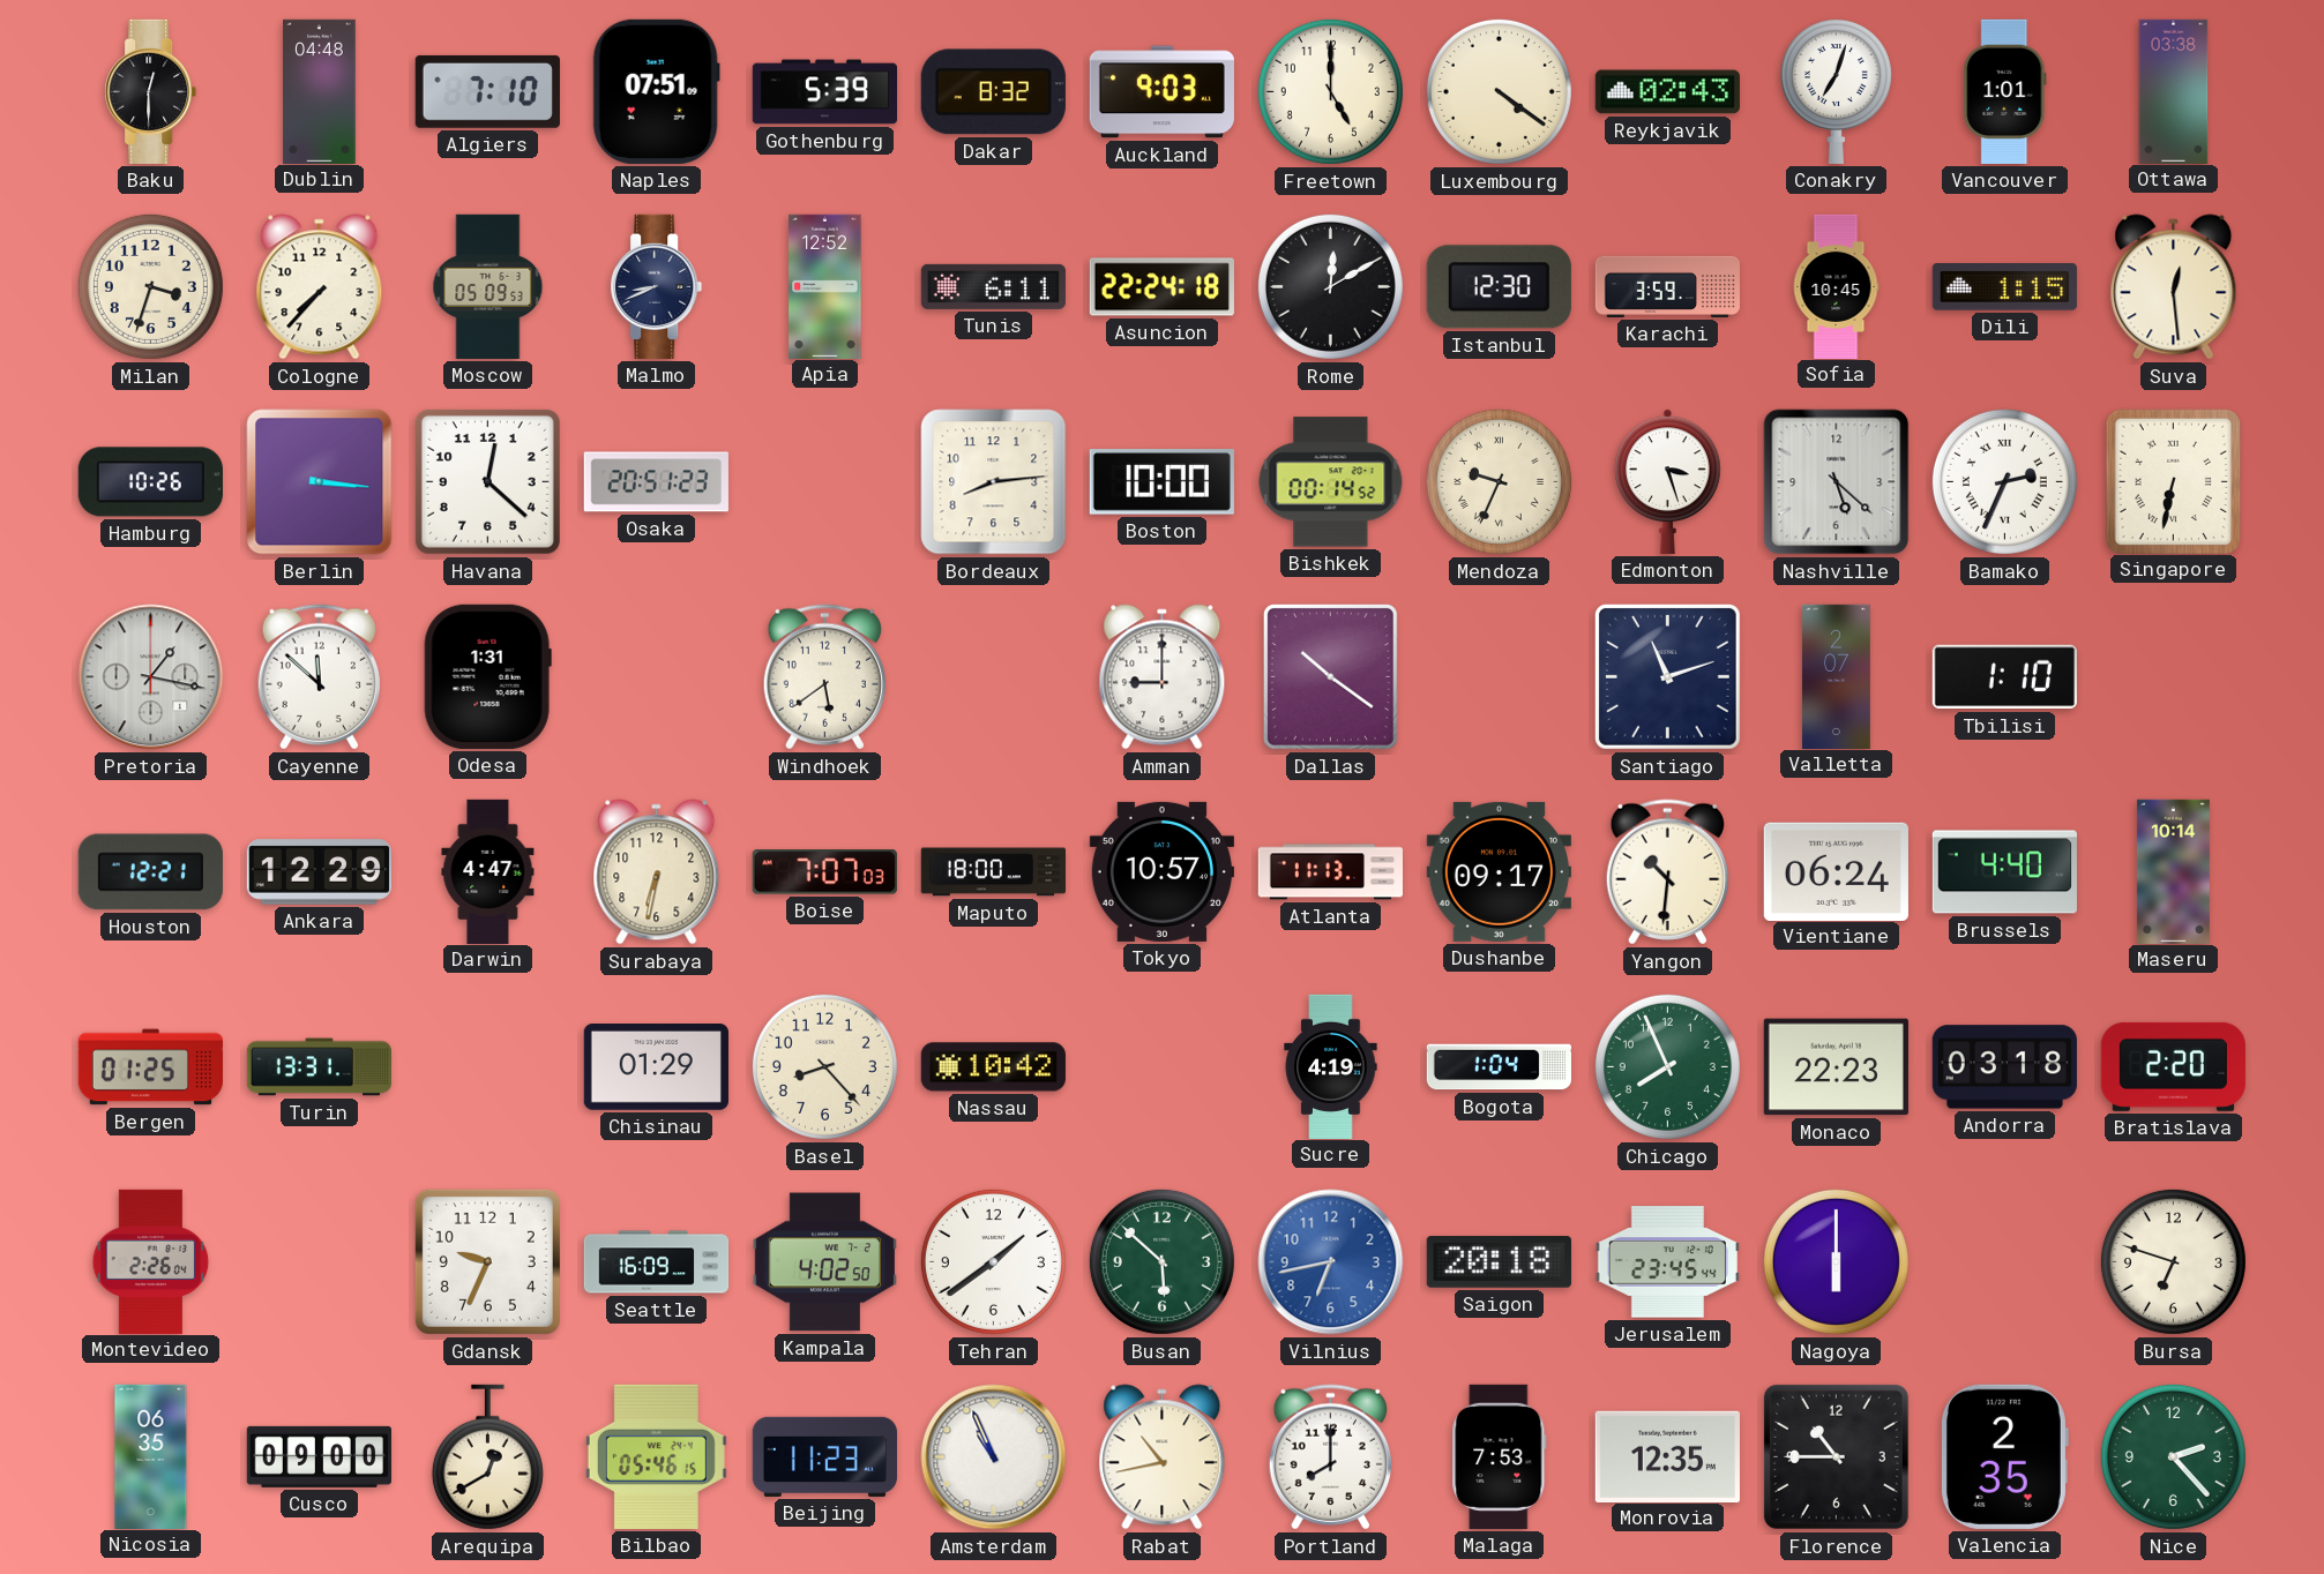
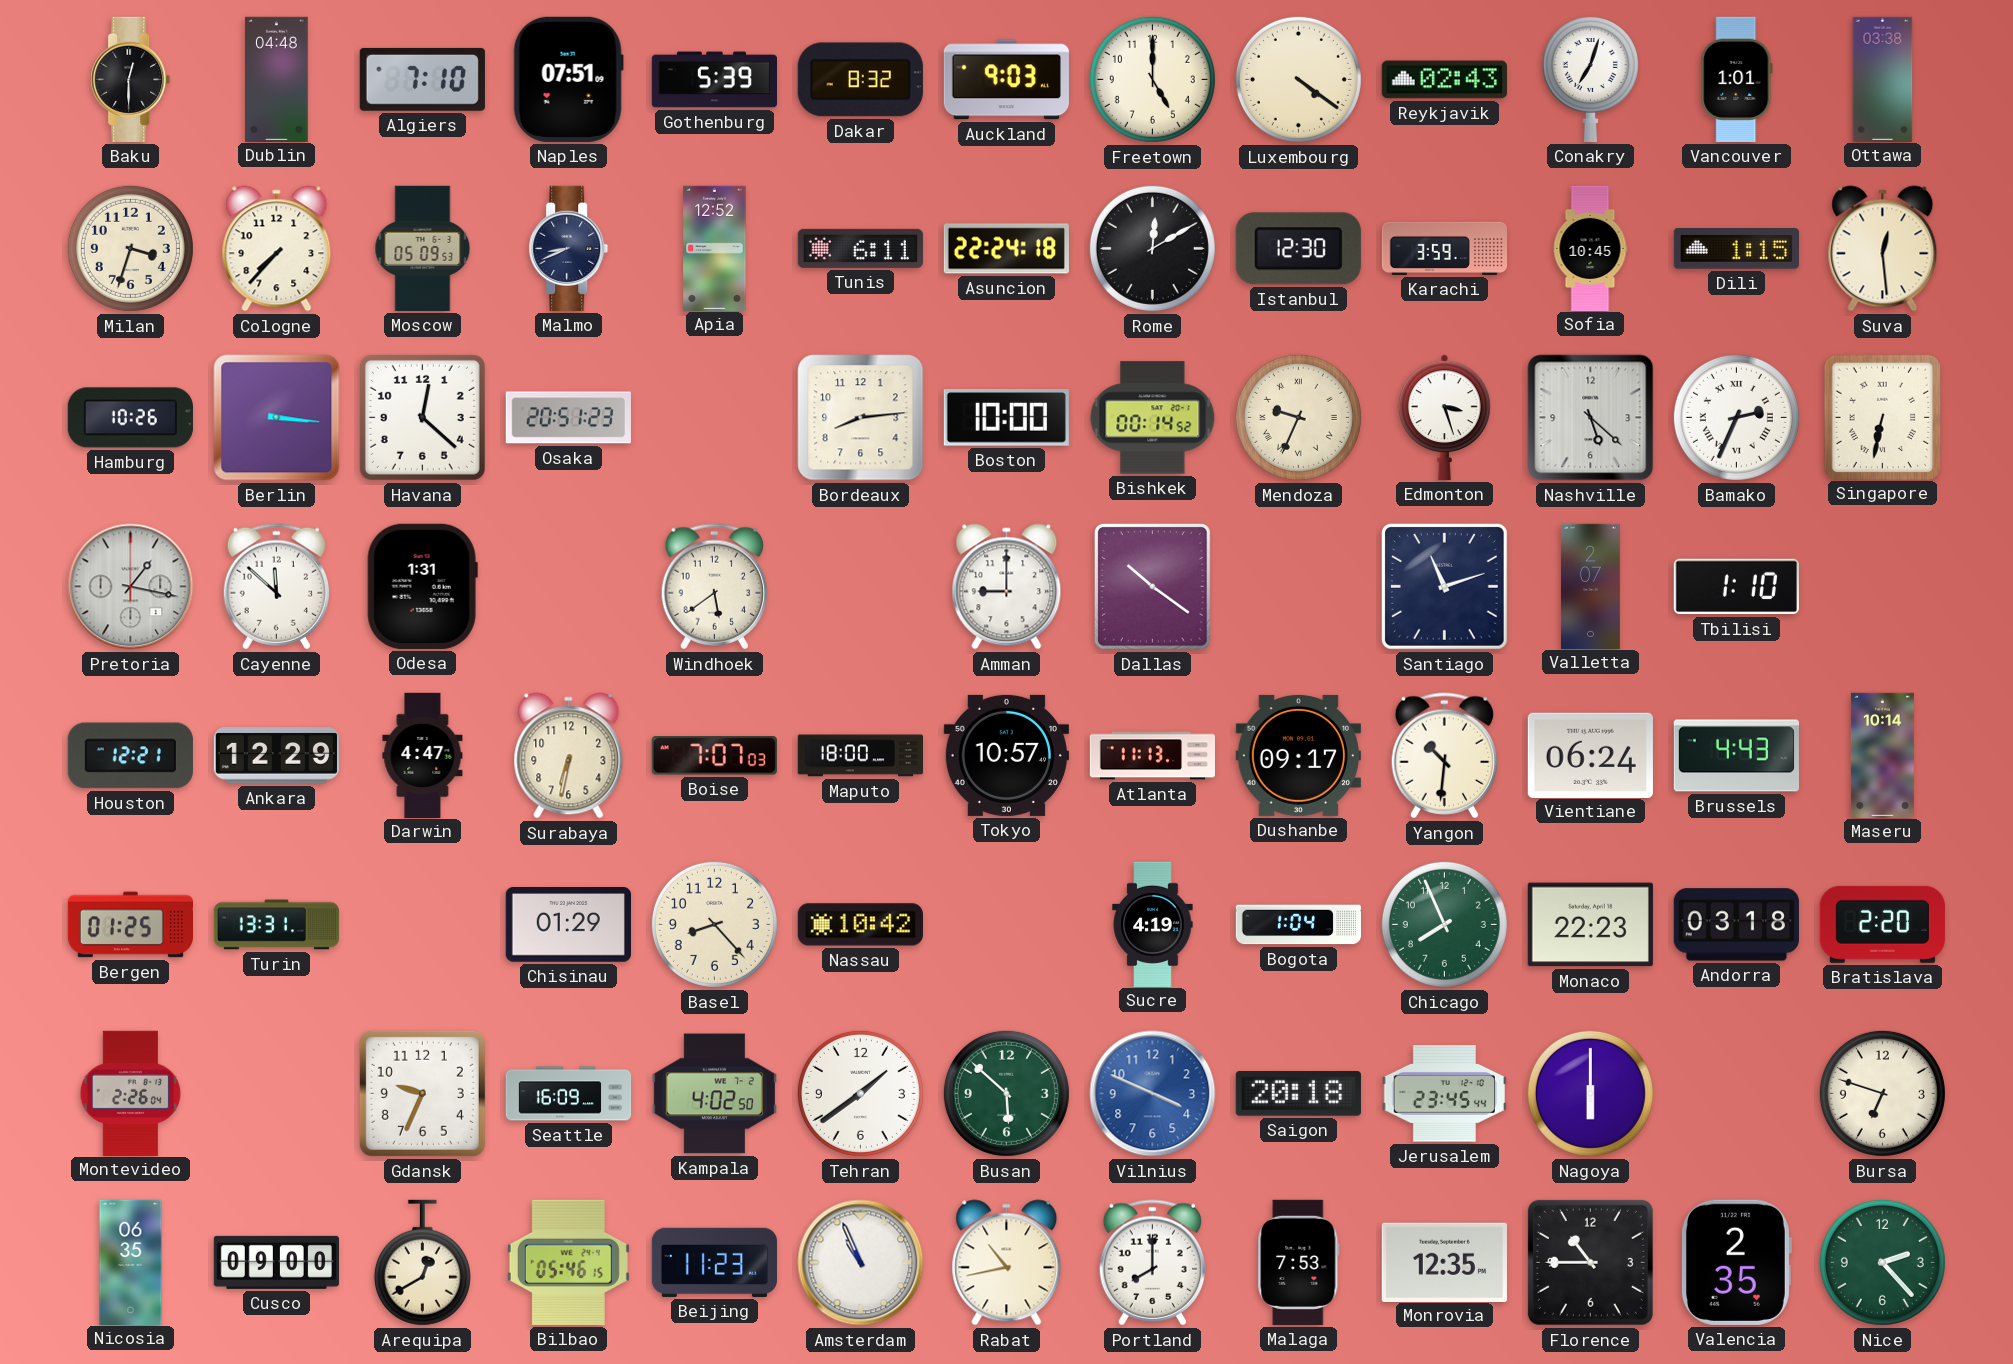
Brussels: 4:40 -> 4:43 (1736, 756)
Vilnius: 6:43 -> 3:49 (1153, 1094)
